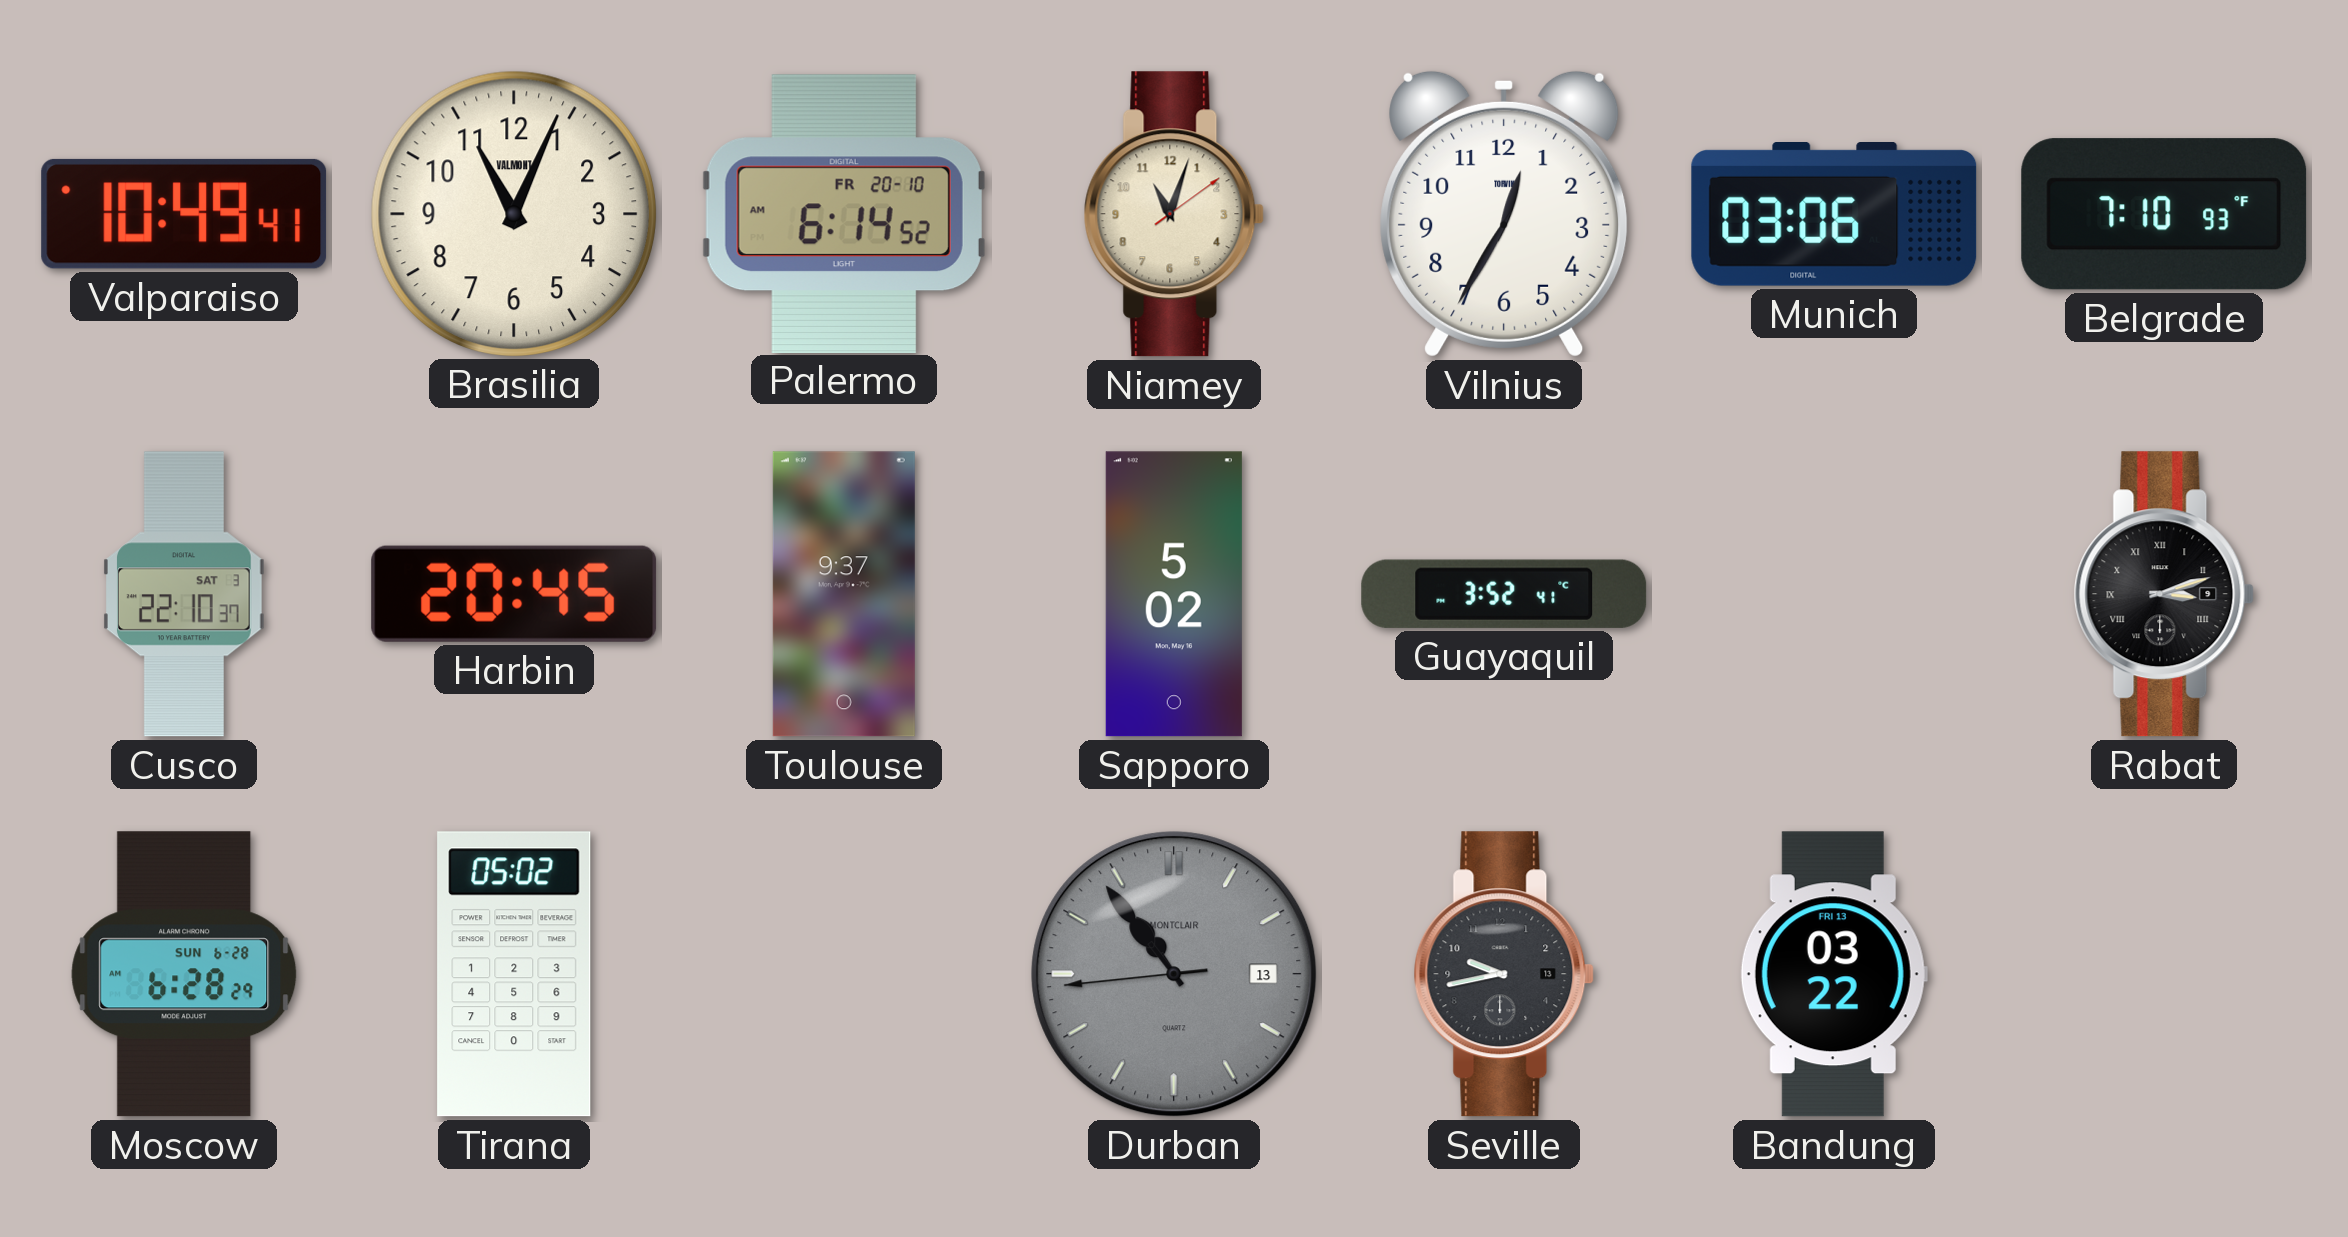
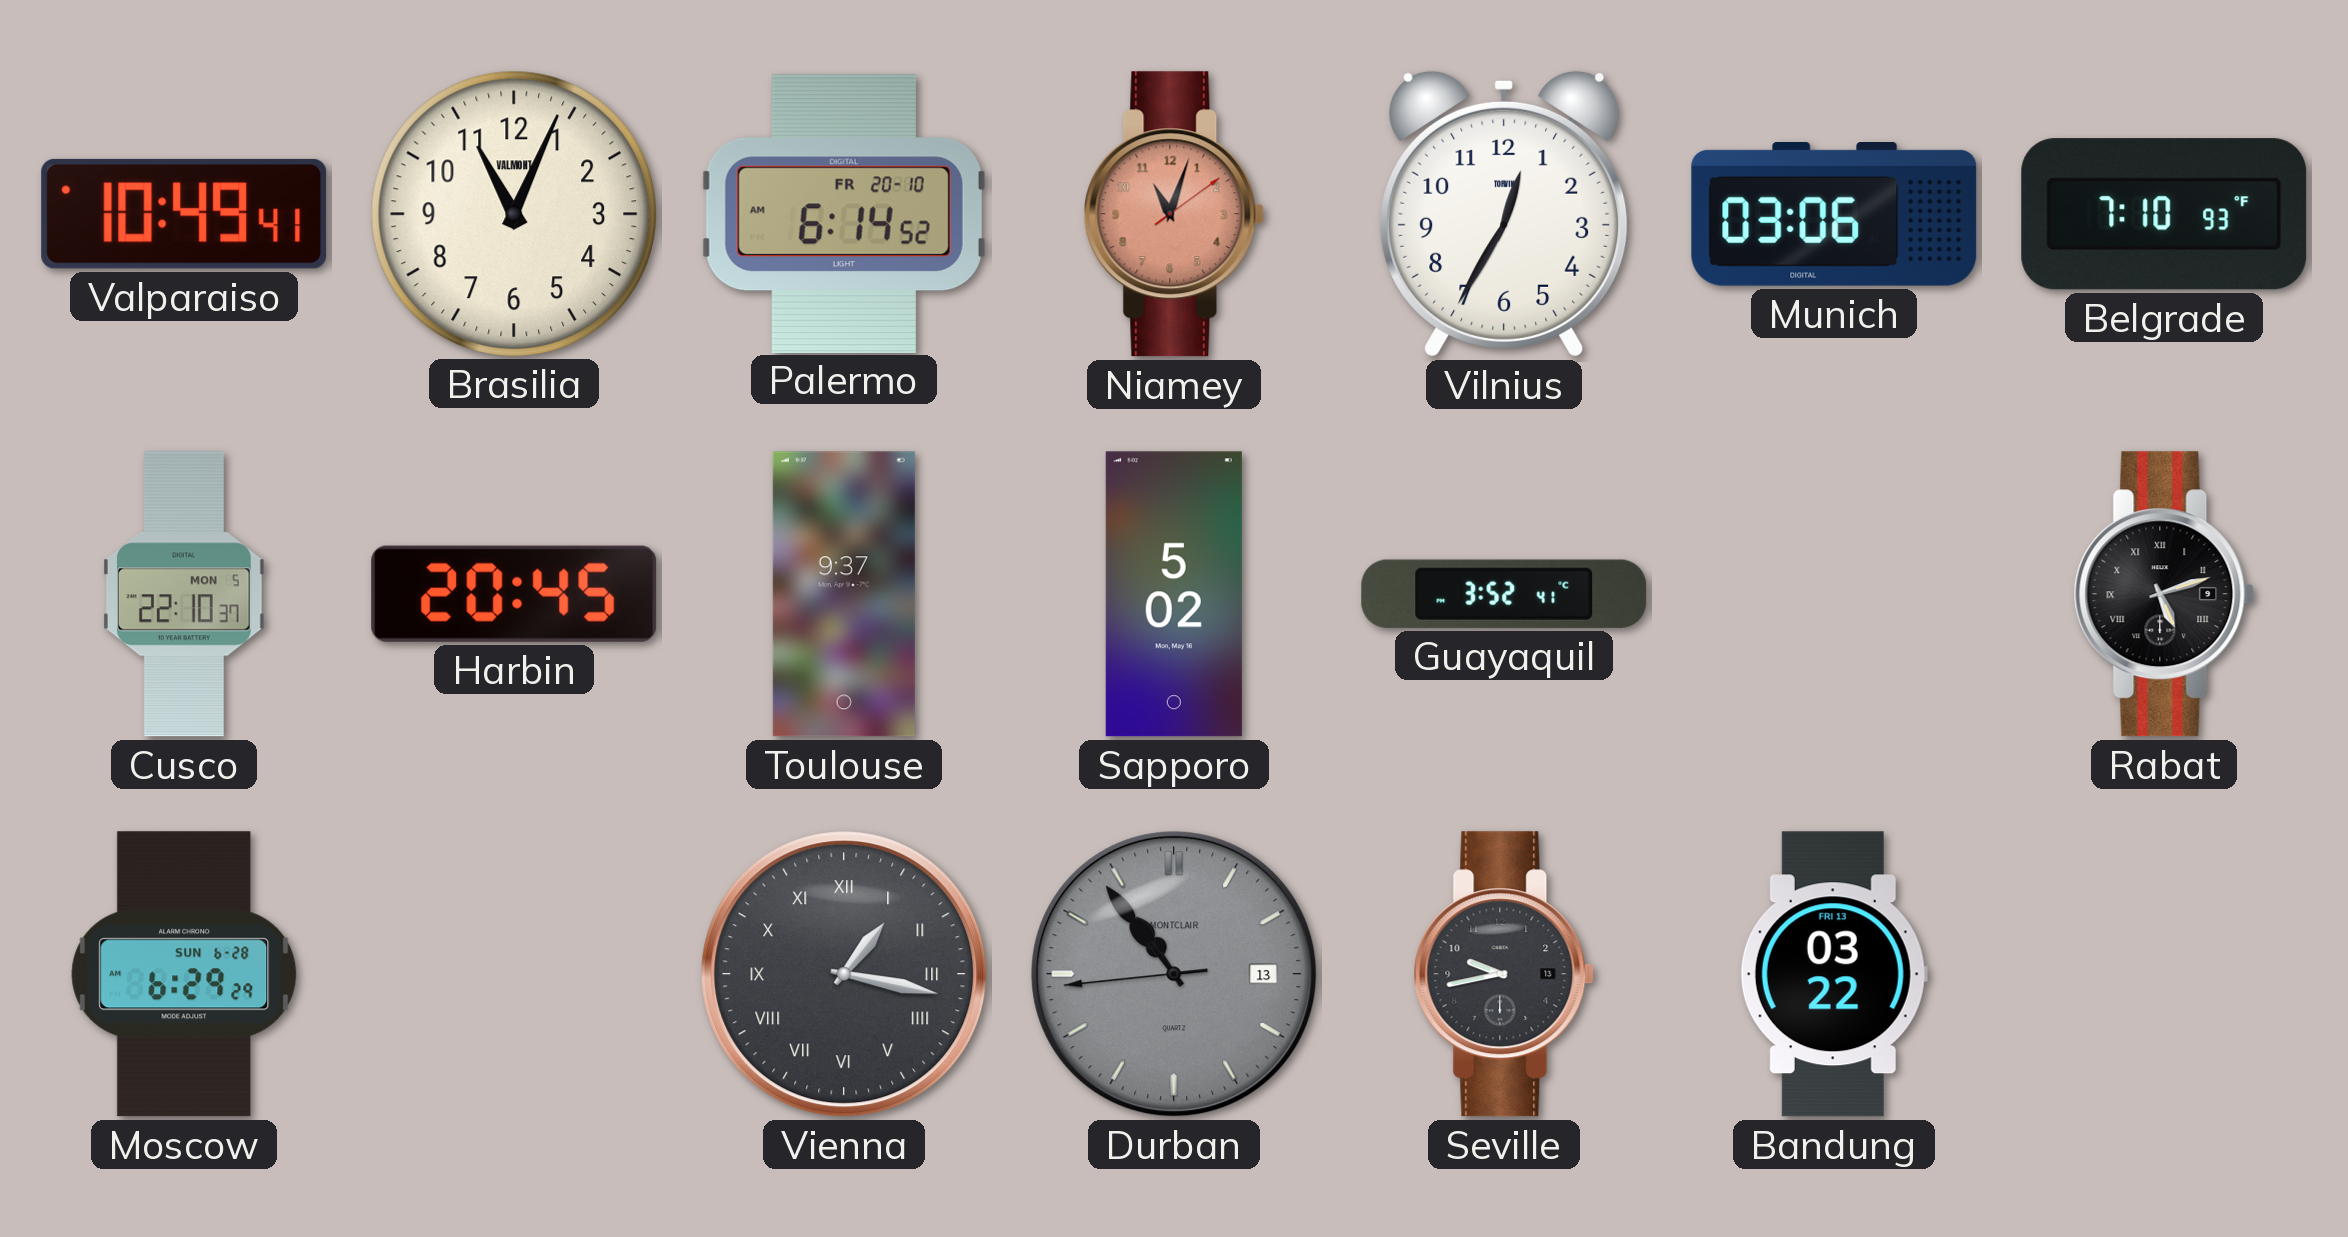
Niamey dial: cream -> salmon (1174, 214)
Cusco date: SAT 3 -> MON 5 (184, 594)
Rabat: 3:12 -> 5:12 (2164, 594)
Moscow: 6:28 -> 6:29 (184, 974)
Tirana: 05:02 -> none (514, 974)
Vienna: none -> 1:17 (844, 974)
